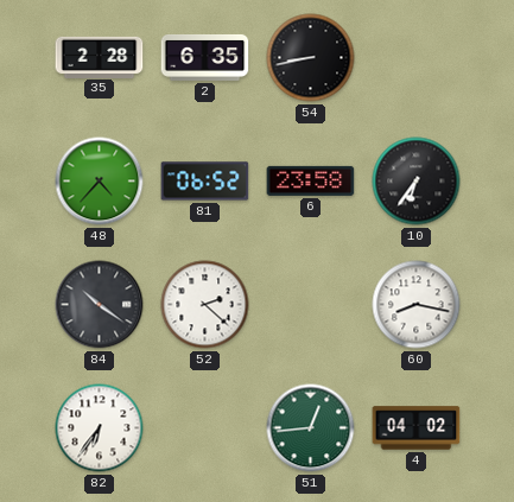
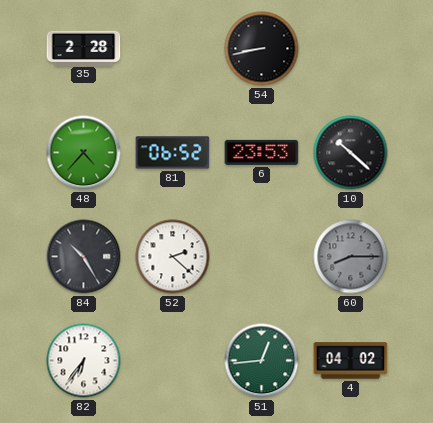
2: 6:35 -> none (205, 57)
6: 23:58 -> 23:53 (262, 152)
10: 6:36 -> 10:22 (351, 153)
84: 10:21 -> 10:25 (84, 257)
60: 8:17 -> 8:15 (351, 257)
60 dial: white -> grey (351, 257)
